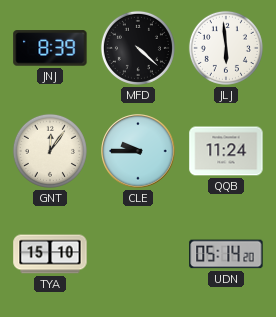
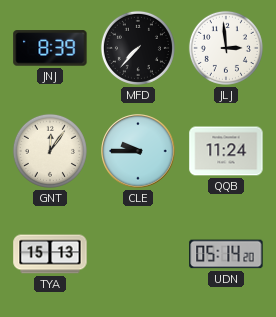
MFD: 4:22 -> 7:37 (138, 48)
JLJ: 5:59 -> 2:59 (226, 48)
TYA: 15:10 -> 15:13 (50, 254)
